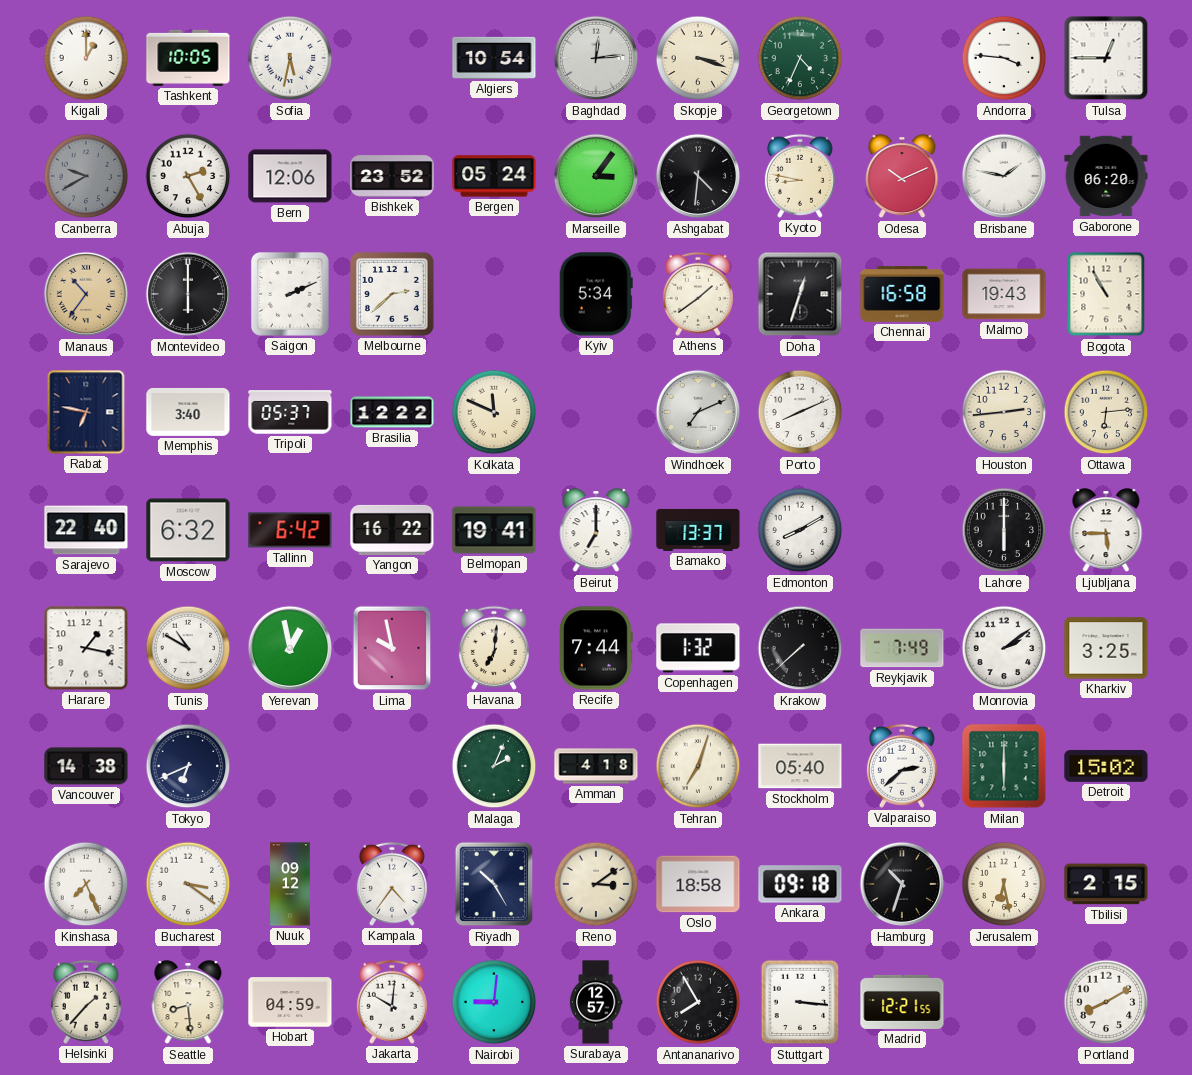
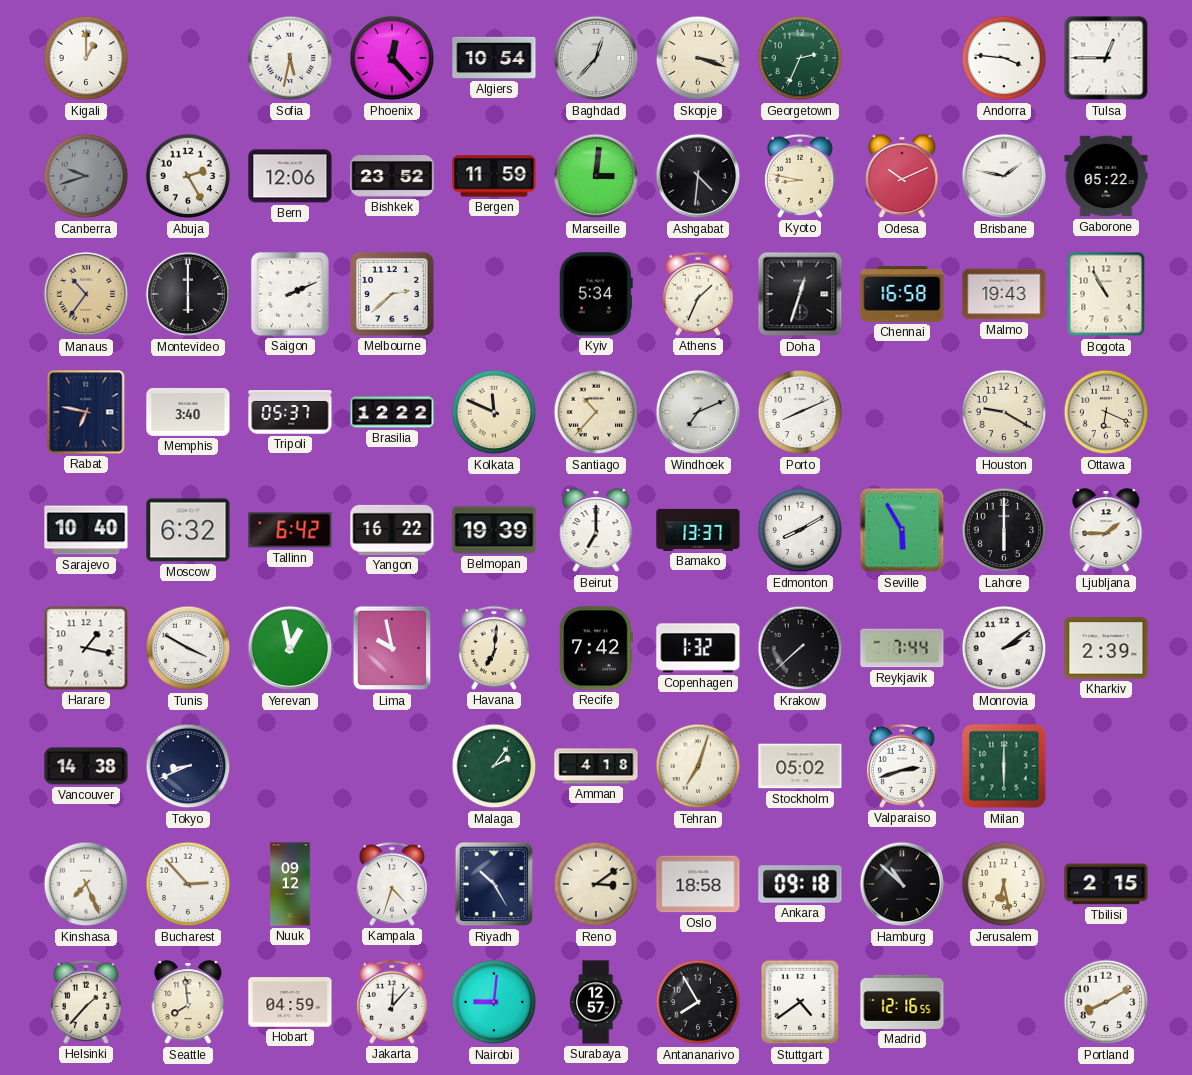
Tashkent: 10:05 -> none (188, 58)
Phoenix: none -> 12:23 (392, 58)
Baghdad: 12:14 -> 12:37 (596, 58)
Georgetown: 4:34 -> 2:34 (800, 58)
Canberra: 9:40 -> 9:42 (86, 176)
Bergen: 05:24 -> 11:59 (494, 176)
Marseille: 3:06 -> 3:01 (596, 176)
Gaborone: 06:20 -> 05:22 (1106, 176)
Athens: 1:39 -> 1:34 (698, 294)
Santiago: none -> 10:37 (596, 412)
Houston: 2:44 -> 9:20 (1004, 412)
Ottawa: 6:14 -> 6:19 (1106, 412)
Sarajevo: 22:40 -> 10:40 (86, 530)
Belmopan: 19:41 -> 19:39 (494, 530)
Seville: none -> 5:55 (902, 530)
Ljubljana: 5:45 -> 1:45 (1106, 531)
Tunis: 10:50 -> 3:50 (188, 648)
Recife: 7:44 -> 7:42 (597, 648)
Reykjavik: 7:49 -> 7:44 (902, 648)
Kharkiv: 3:25 -> 2:39 (1106, 648)
Tokyo: 6:41 -> 8:41 (188, 766)
Malaga: 2:04 -> 2:06 (494, 766)
Stockholm: 05:40 -> 05:02 (800, 766)
Valparaiso: 2:38 -> 2:42 (902, 766)
Detroit: 15:02 -> none (1106, 766)
Bucharest: 3:21 -> 2:53 (188, 884)
Kampala: 4:36 -> 4:33 (392, 884)
Hamburg: 10:33 -> 10:52 (902, 884)
Seattle: 8:29 -> 7:59 (188, 1003)
Jakarta: 10:01 -> 12:07 (392, 1002)
Stuttgart: 3:16 -> 4:39 (800, 1002)
Madrid: 12:21 -> 12:16 (902, 1002)
